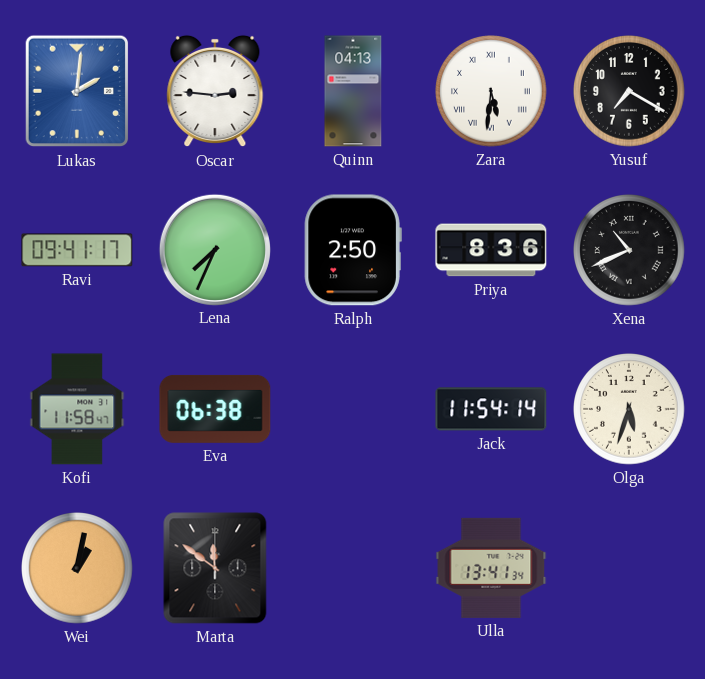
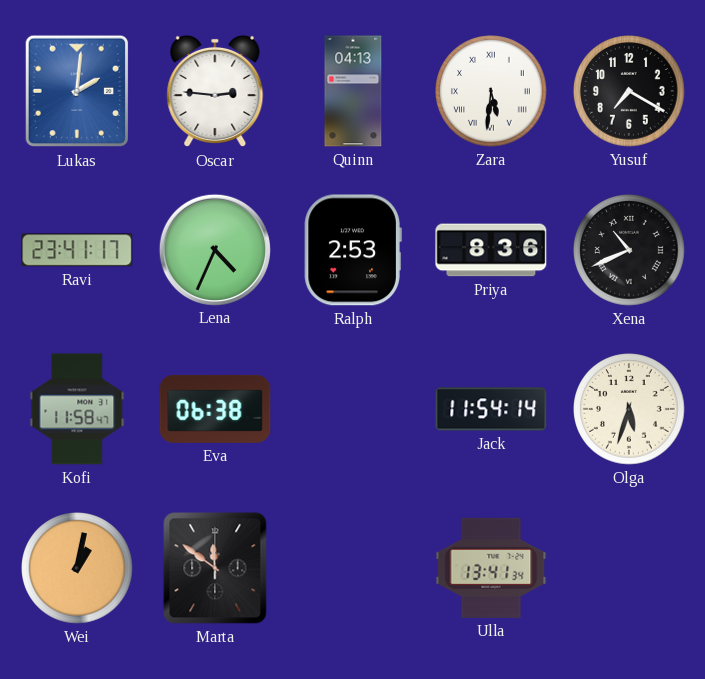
Ravi: 09:41 -> 23:41 (77, 250)
Lena: 7:34 -> 4:34 (214, 249)
Ralph: 2:50 -> 2:53 (353, 250)
